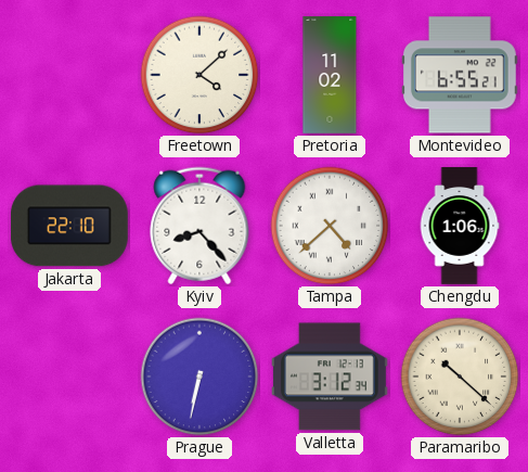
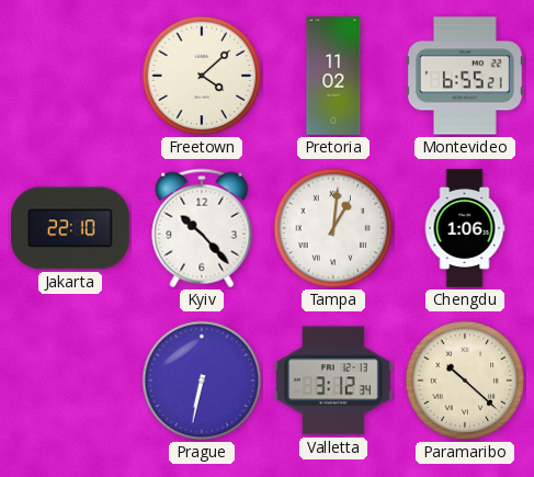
Kyiv: 8:23 -> 10:23 (202, 228)
Tampa: 4:38 -> 1:01 (333, 228)
